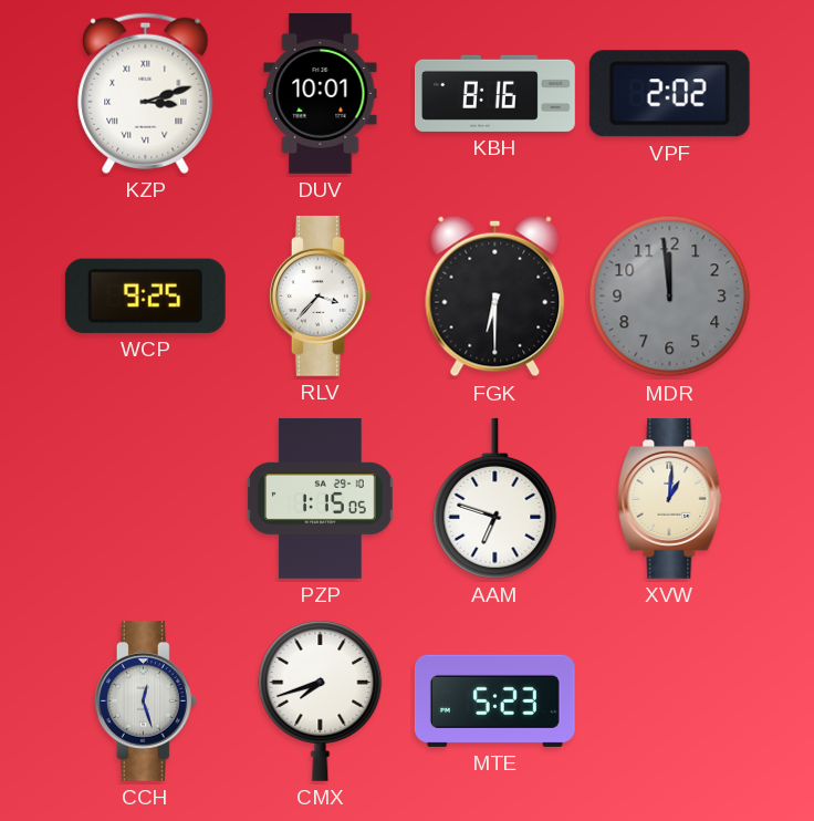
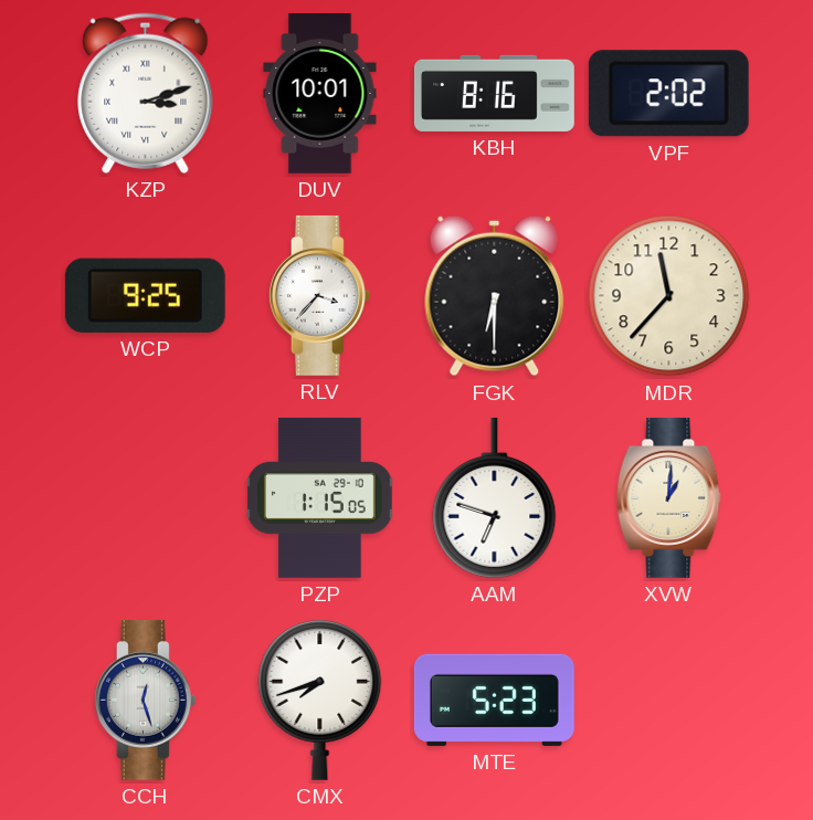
MDR: 11:59 -> 11:37 (669, 296)
MDR dial: grey -> cream (669, 296)
